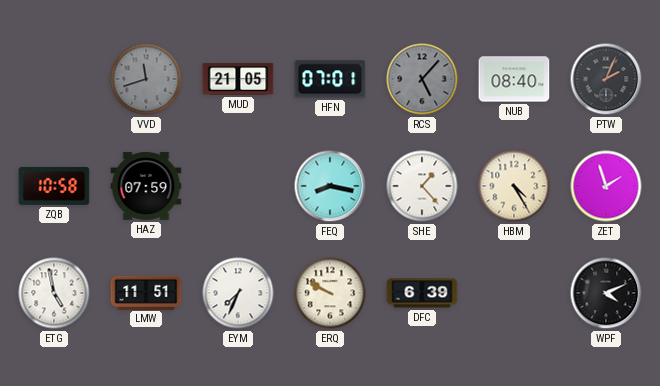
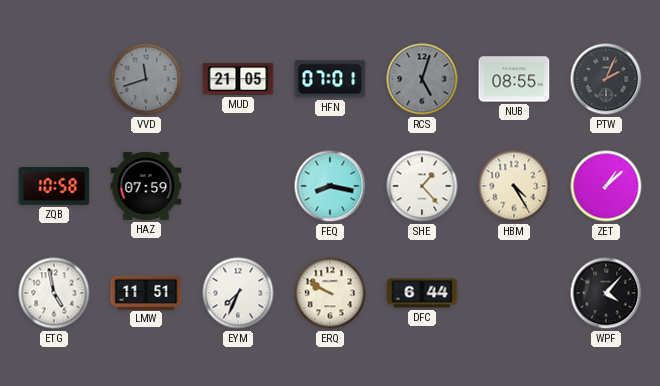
RCS: 5:07 -> 5:03 (422, 79)
NUB: 08:40 -> 08:55 (514, 79)
ZET: 1:57 -> 1:08 (606, 186)
DFC: 6:39 -> 6:44 (422, 293)
WPF: 4:11 -> 4:07 (606, 293)
